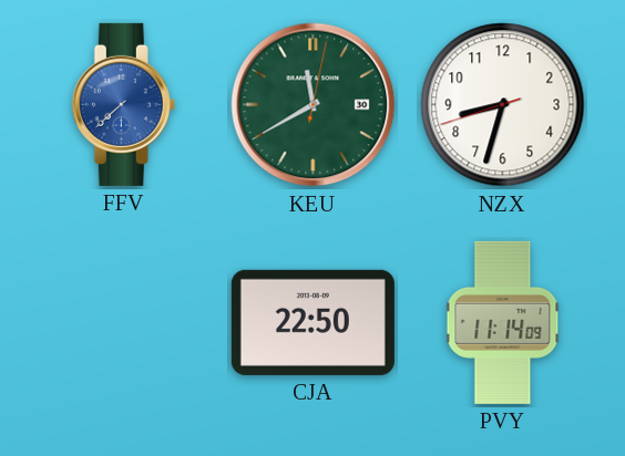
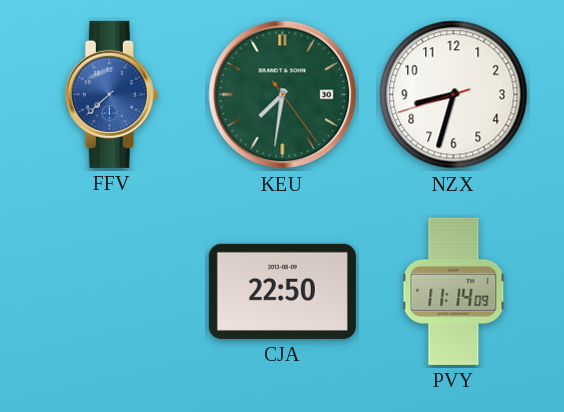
KEU: 11:40 -> 7:31 (283, 95)
